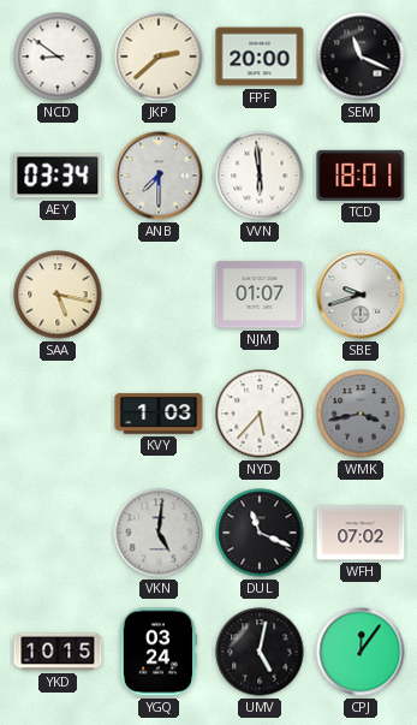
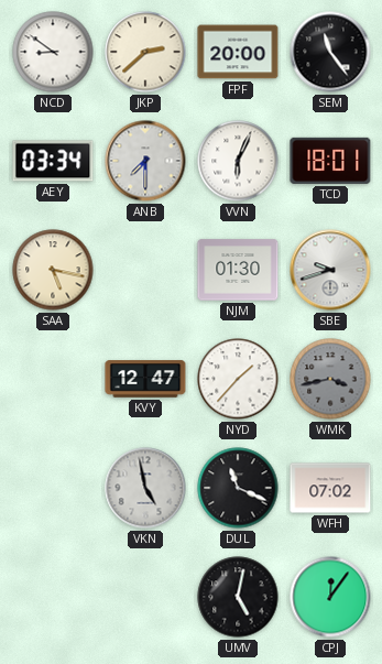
SEM: 11:19 -> 11:24 (330, 52)
VVN: 5:59 -> 6:04 (238, 161)
NJM: 01:07 -> 01:30 (238, 270)
KVY: 1:03 -> 12:47 (145, 379)
NYD: 5:37 -> 1:37 (238, 379)
VKN: 5:01 -> 4:58 (145, 488)
YKD: 10:15 -> none (58, 652)
YGQ: 03:24 -> none (159, 652)
